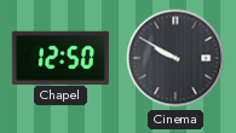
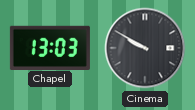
Chapel: 12:50 -> 13:03 (50, 47)
